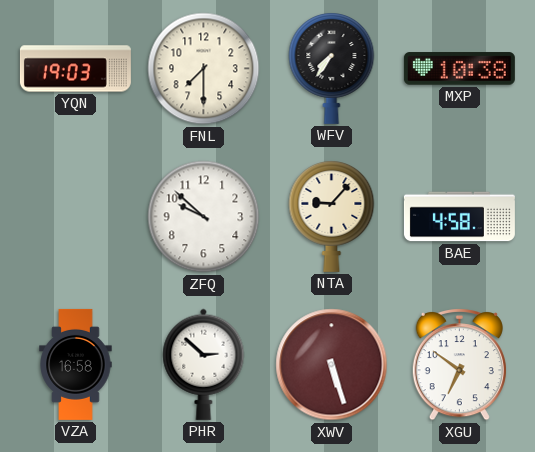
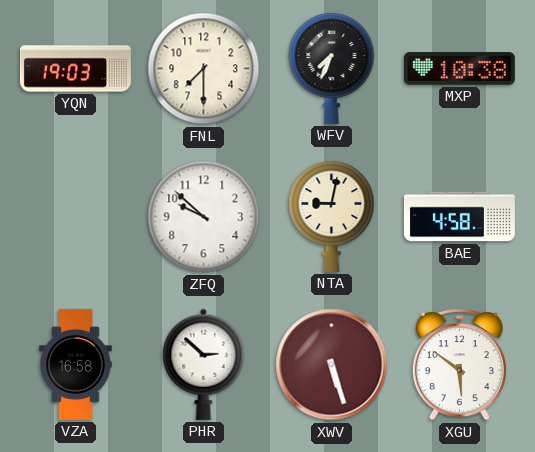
WFV: 7:36 -> 7:34 (332, 69)
NTA: 9:07 -> 9:02 (332, 217)
XGU: 6:51 -> 5:51 (459, 365)
